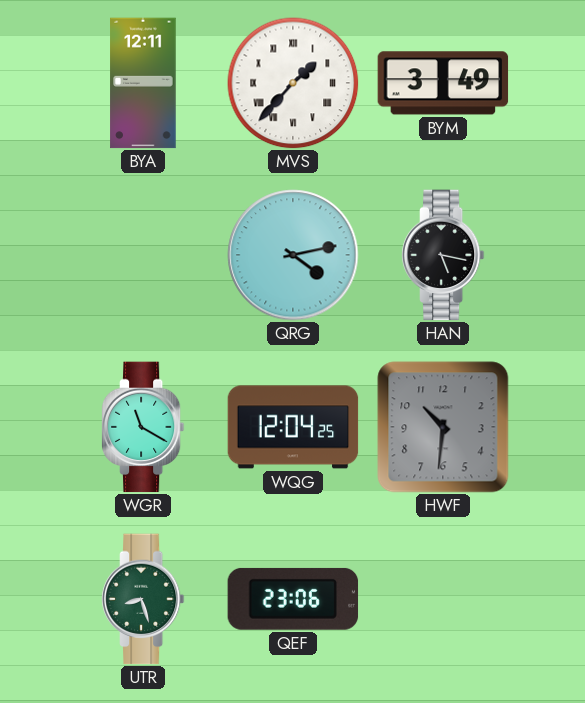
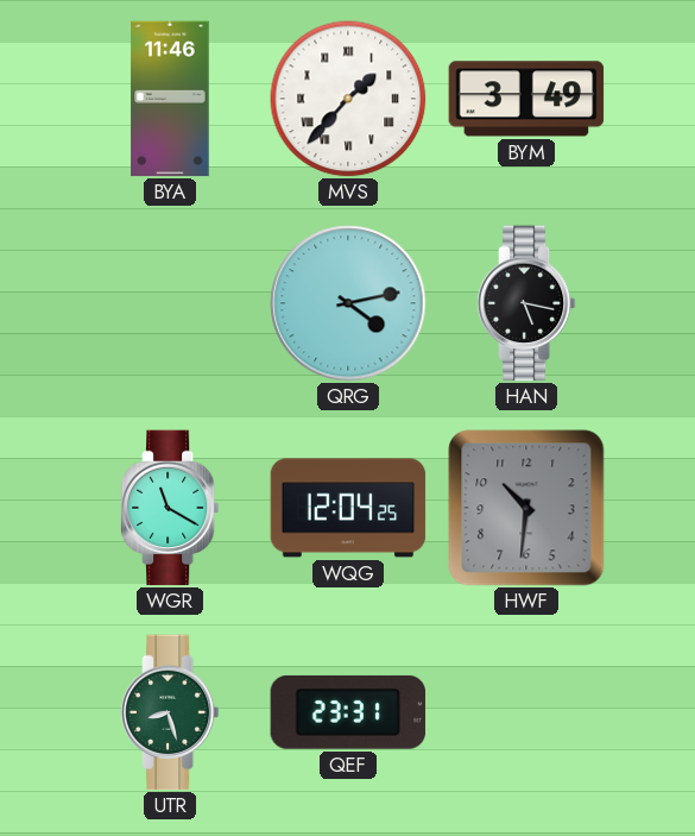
BYA: 12:11 -> 11:46 (170, 99)
QEF: 23:06 -> 23:31 (348, 712)
